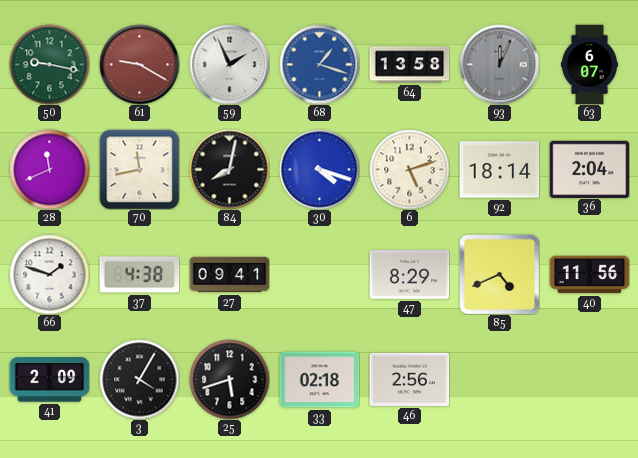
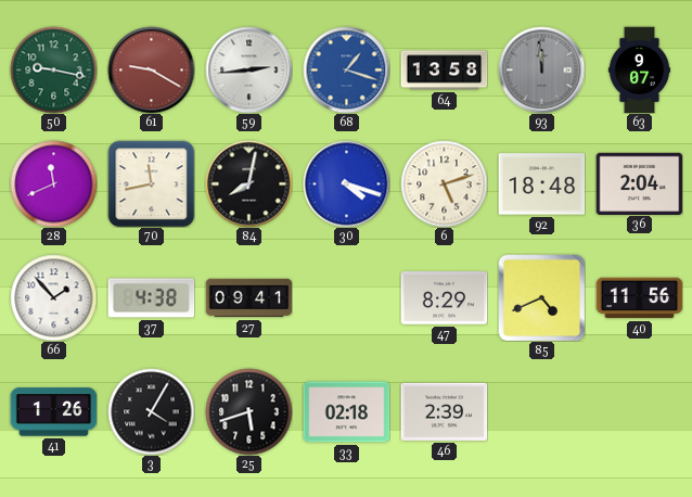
59: 1:56 -> 2:44 (248, 69)
93: 12:04 -> 11:59 (541, 69)
63: 6:07 -> 9:07 (639, 69)
92: 18:14 -> 18:48 (541, 184)
66: 1:48 -> 1:53 (53, 297)
41: 2:09 -> 1:26 (53, 412)
46: 2:56 -> 2:39 (444, 411)
